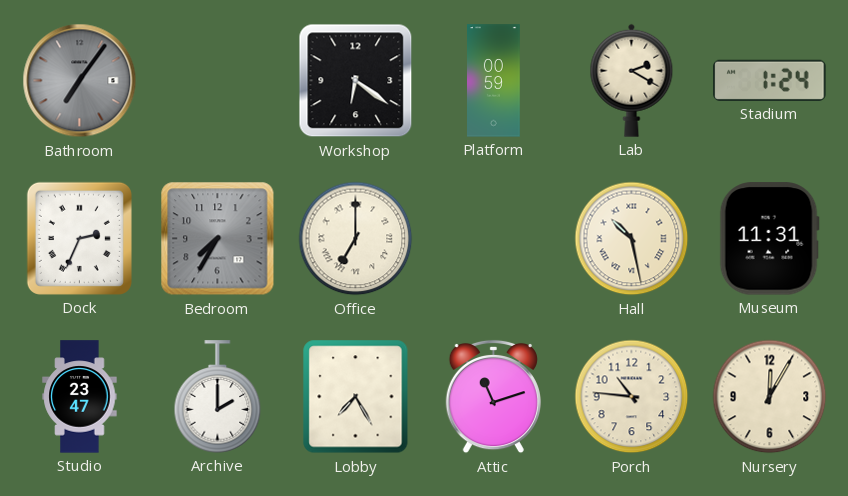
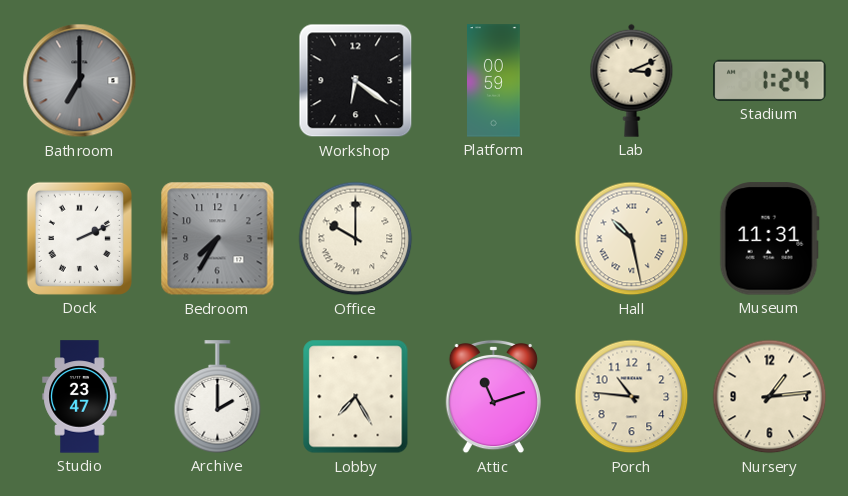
Bathroom: 7:06 -> 7:00 (80, 81)
Lab: 2:20 -> 3:11 (632, 80)
Dock: 2:34 -> 2:11 (79, 238)
Office: 7:00 -> 10:00 (356, 239)
Nursery: 12:05 -> 1:14 (770, 397)
